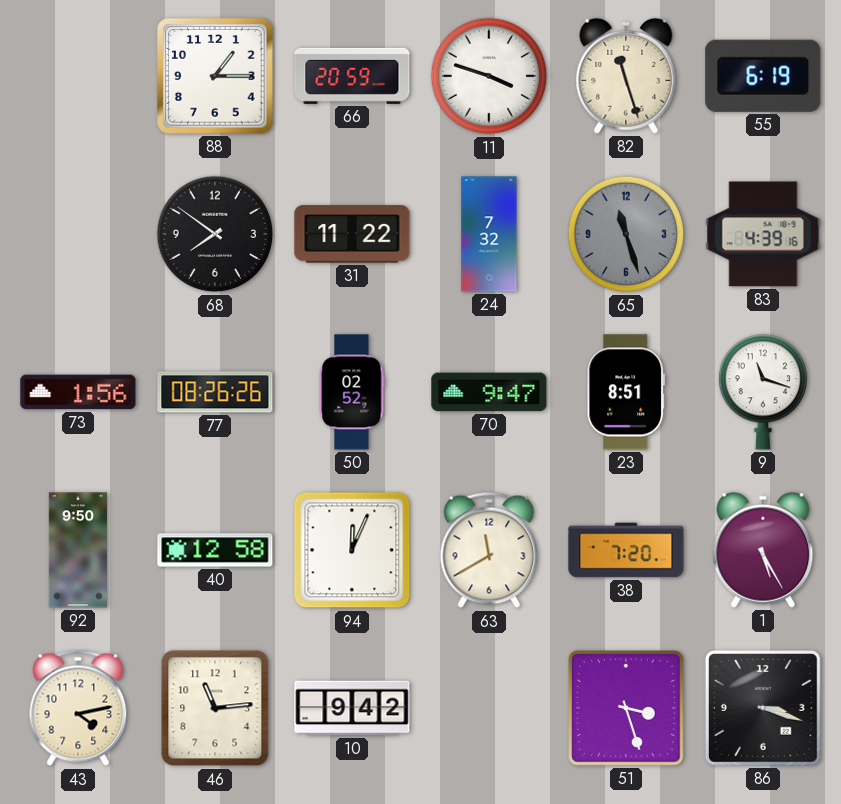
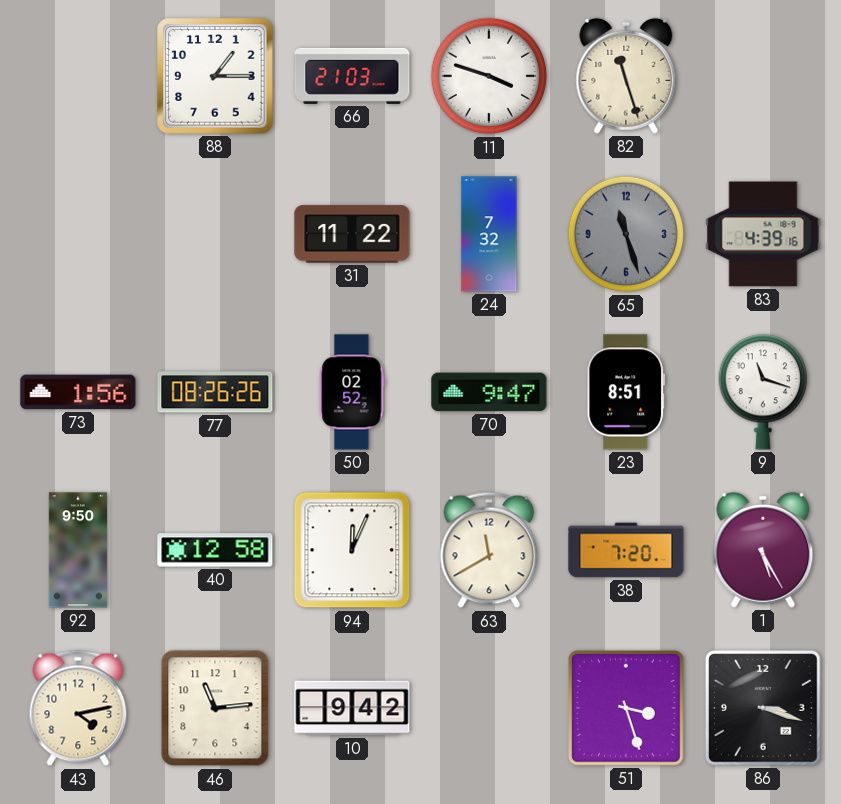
66: 20:59 -> 21:03 (352, 76)
55: 6:19 -> none (763, 76)
68: 7:51 -> none (215, 234)
